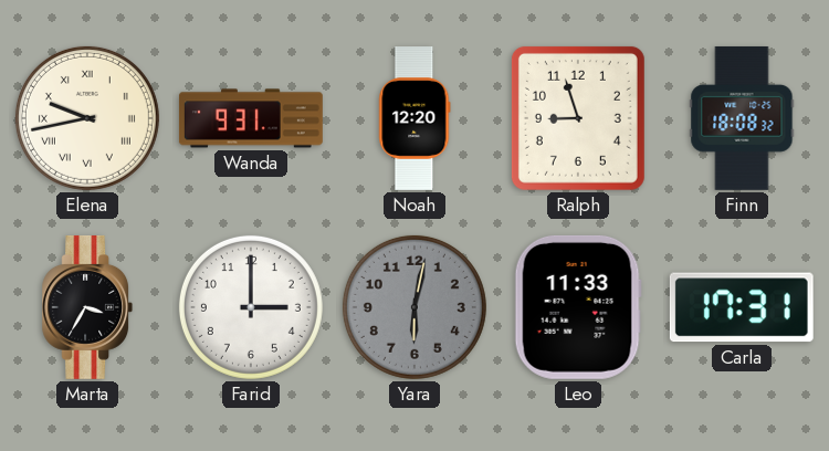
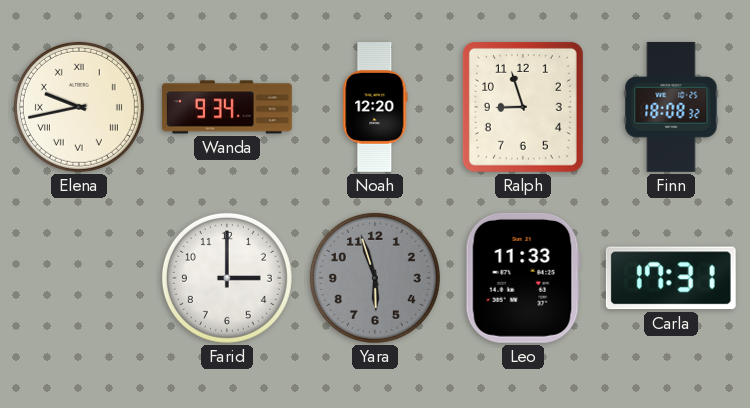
Wanda: 9:31 -> 9:34 (227, 107)
Marta: 3:35 -> none (87, 307)
Yara: 6:02 -> 5:57 (375, 278)
